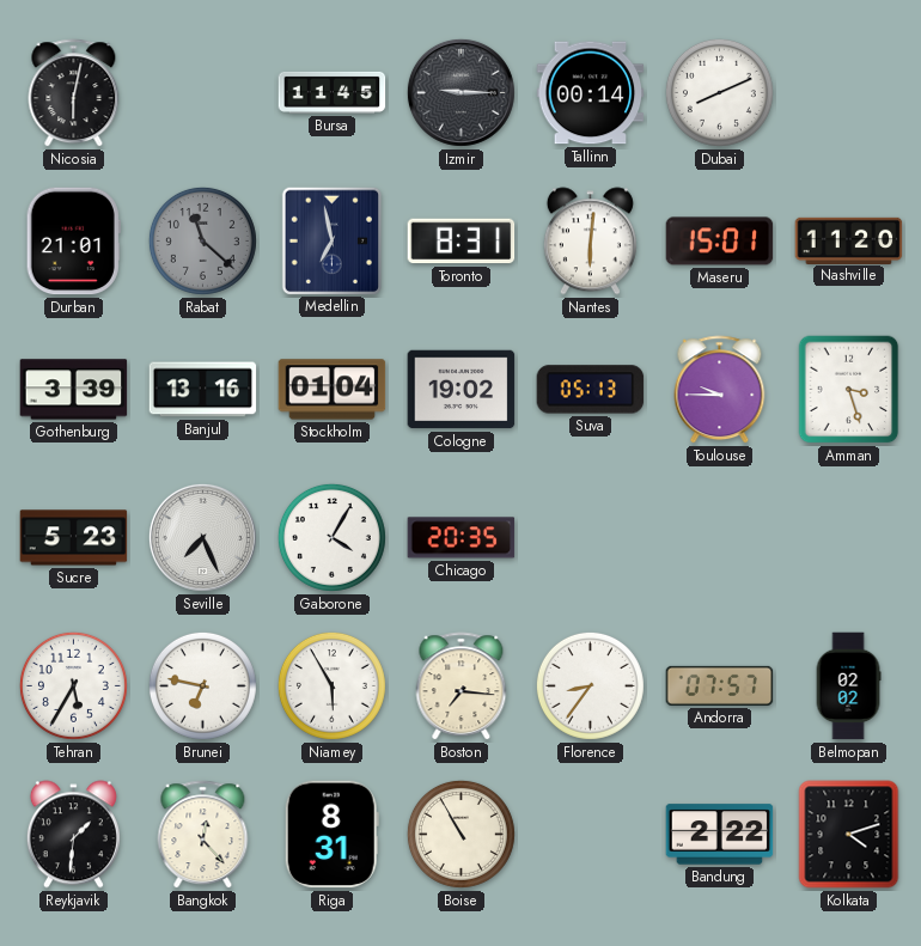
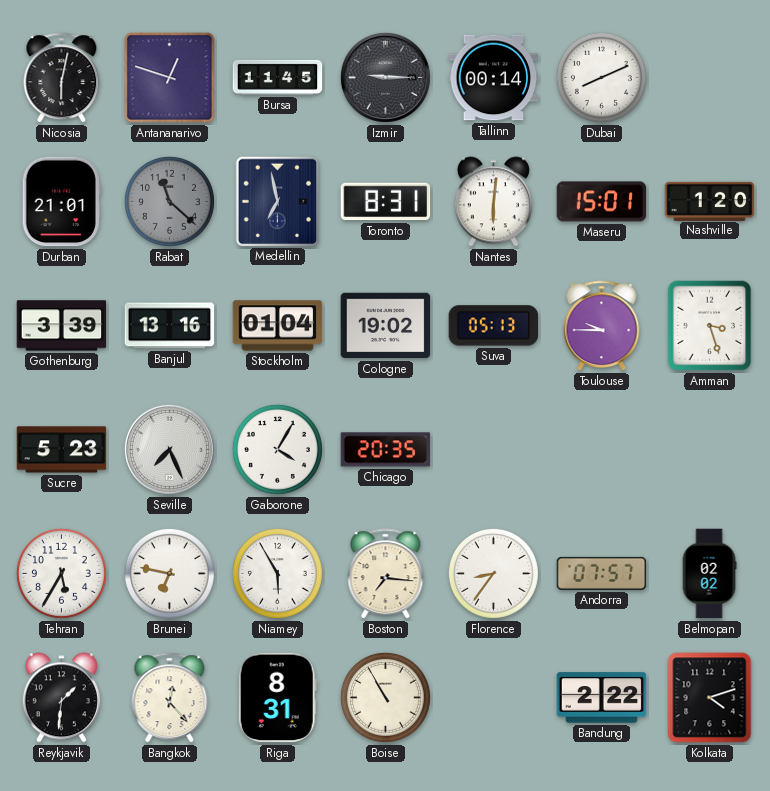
Antananarivo: none -> 12:48 (170, 78)
Nashville: 11:20 -> 1:20 (710, 201)
